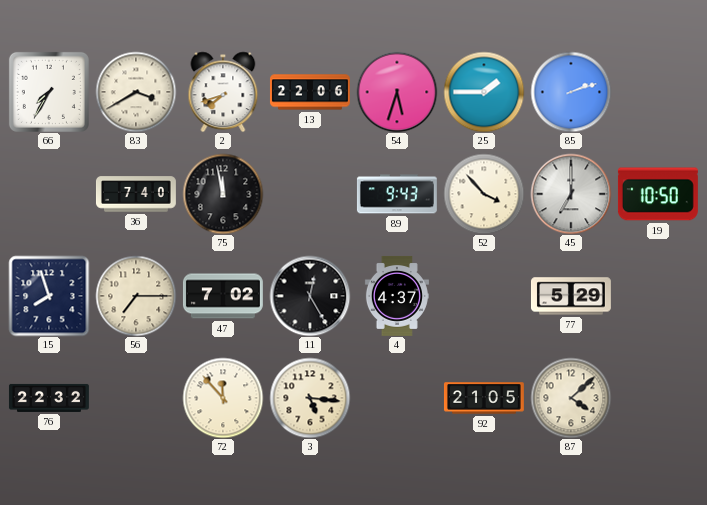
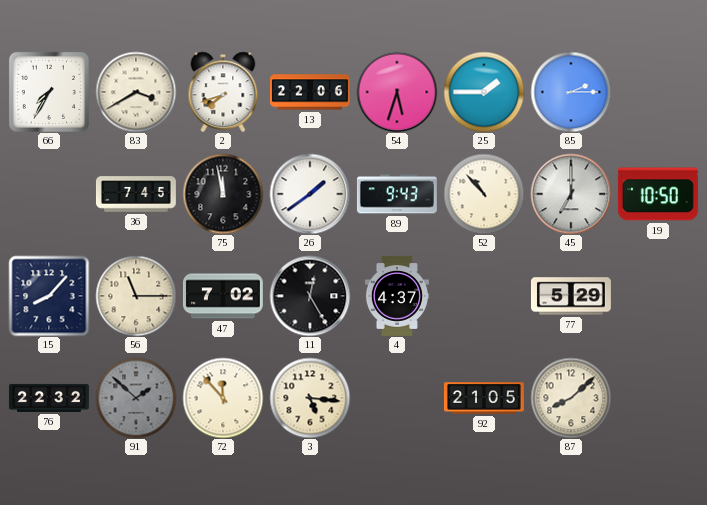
85: 2:12 -> 2:15 (571, 92)
36: 7:40 -> 7:45 (136, 194)
26: none -> 1:39 (310, 194)
52: 3:53 -> 10:53 (484, 194)
15: 7:57 -> 8:07 (49, 296)
56: 7:15 -> 11:15 (136, 296)
91: none -> 1:52 (136, 398)
87: 4:08 -> 8:08 (571, 398)
